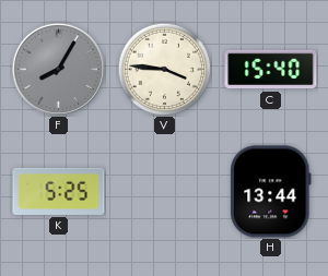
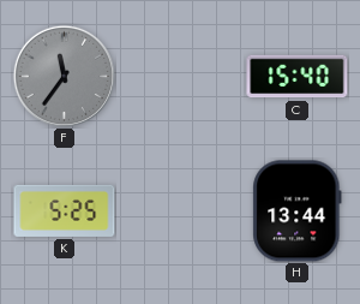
F: 8:05 -> 11:36 (64, 76)
V: 3:46 -> none (164, 69)
